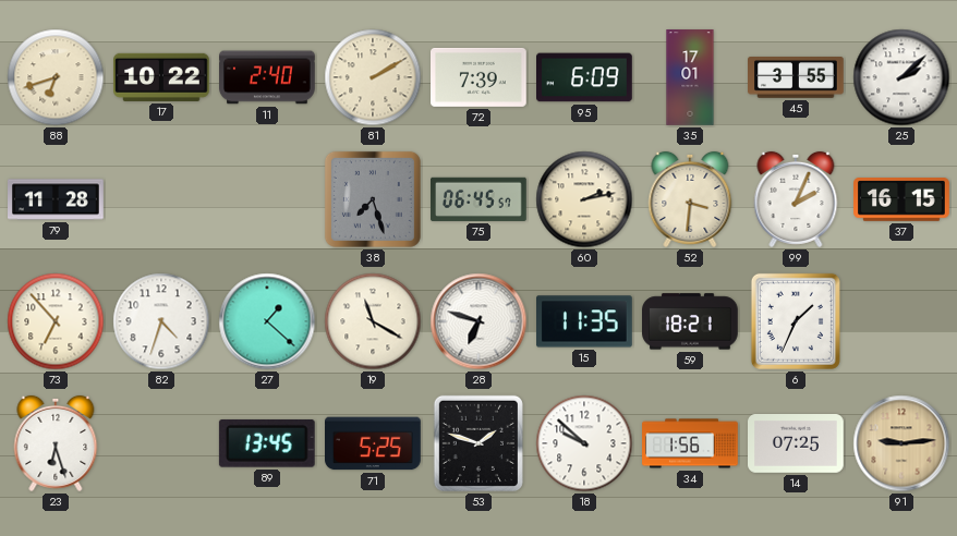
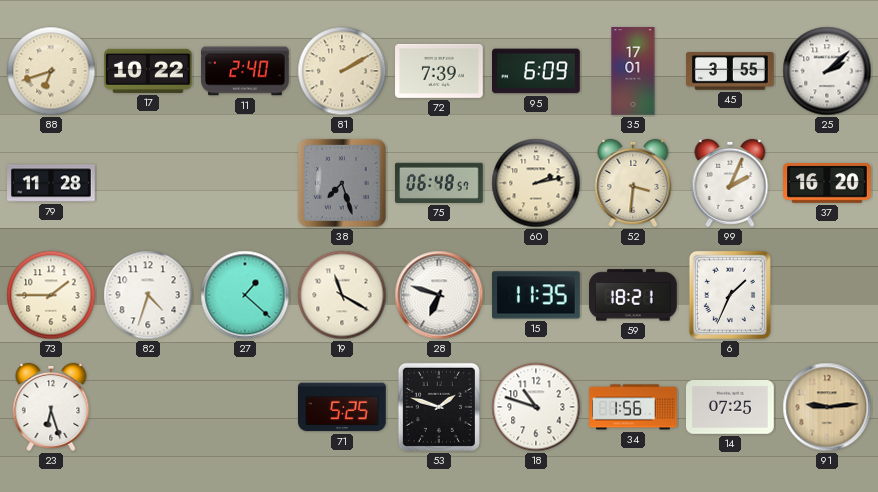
75: 06:45 -> 06:48 (440, 183)
37: 16:15 -> 16:20 (827, 184)
73: 6:53 -> 1:45 (51, 295)
89: 13:45 -> none (267, 443)
18: 9:52 -> 10:48 (536, 407)
